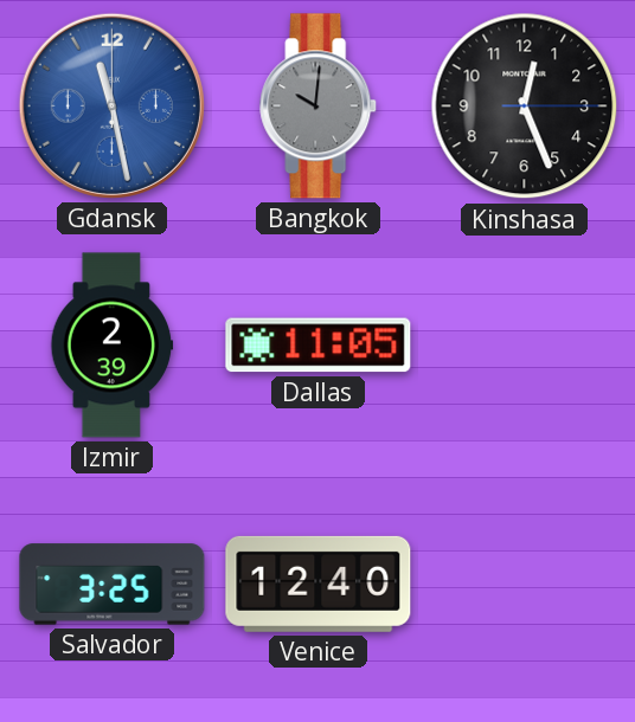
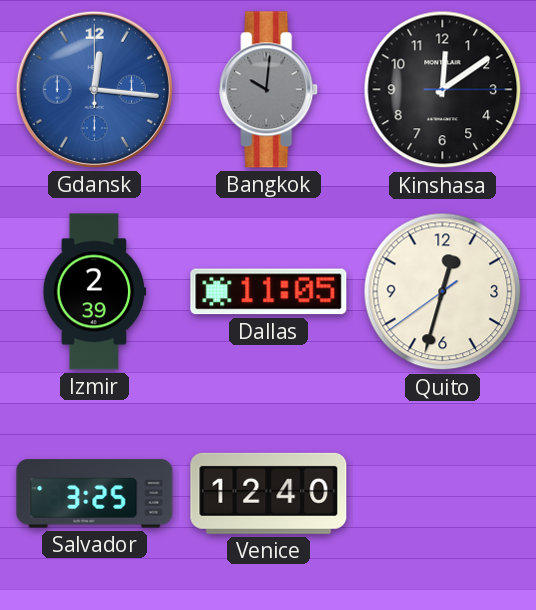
Gdansk: 11:28 -> 12:16 (94, 89)
Kinshasa: 12:26 -> 12:09 (443, 90)
Quito: none -> 12:32 (443, 292)
